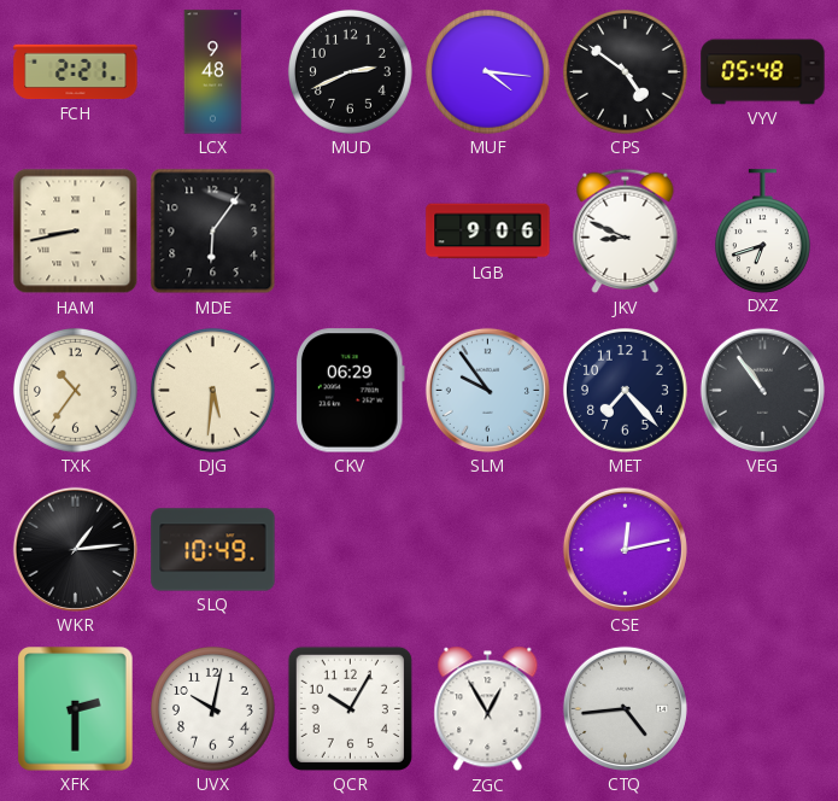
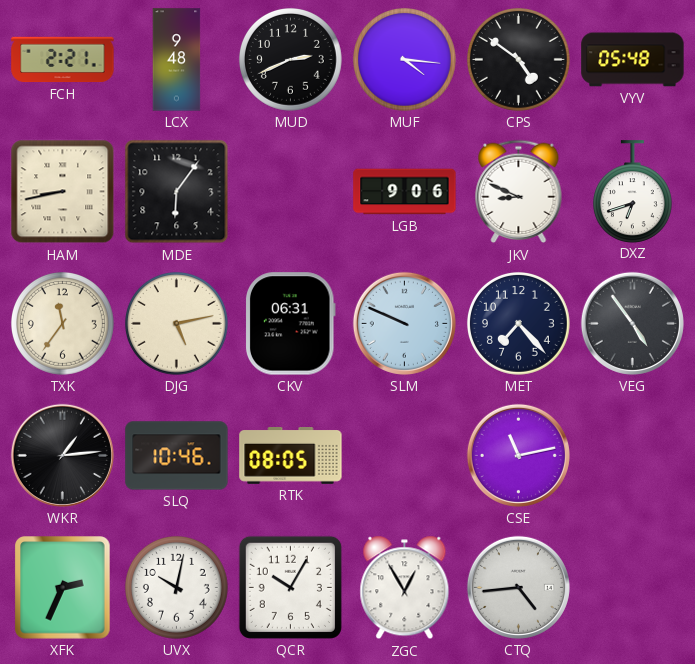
TXK: 10:36 -> 11:36 (62, 323)
DJG: 5:31 -> 5:13 (176, 323)
CKV: 06:29 -> 06:31 (290, 324)
SLM: 9:54 -> 9:49 (404, 323)
VEG: 10:54 -> 4:54 (632, 323)
SLQ: 10:49 -> 10:46 (177, 456)
RTK: none -> 08:05 (291, 456)
CSE: 12:13 -> 11:13 (518, 455)
XFK: 2:30 -> 2:34 (63, 588)
